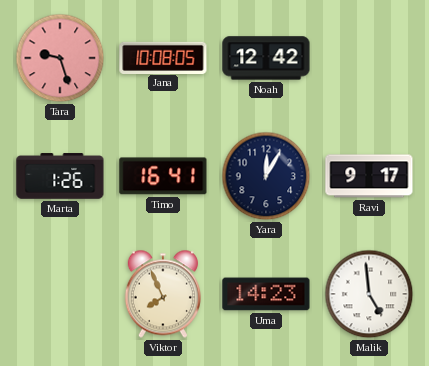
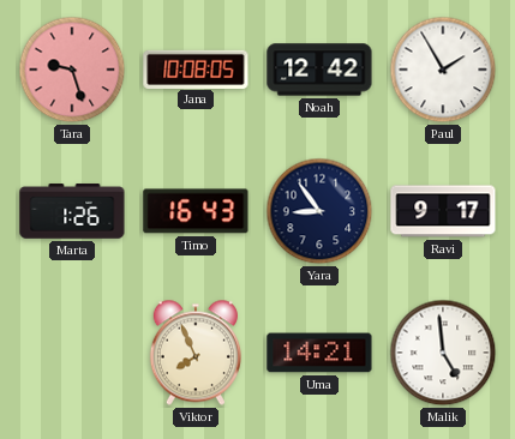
Paul: none -> 1:55 (443, 70)
Timo: 16:41 -> 16:43 (196, 211)
Yara: 12:05 -> 8:54 (319, 211)
Uma: 14:23 -> 14:21 (319, 353)
